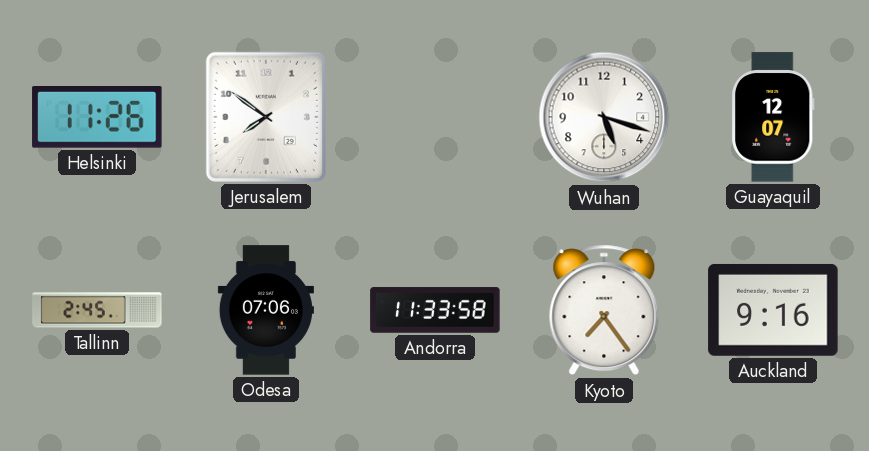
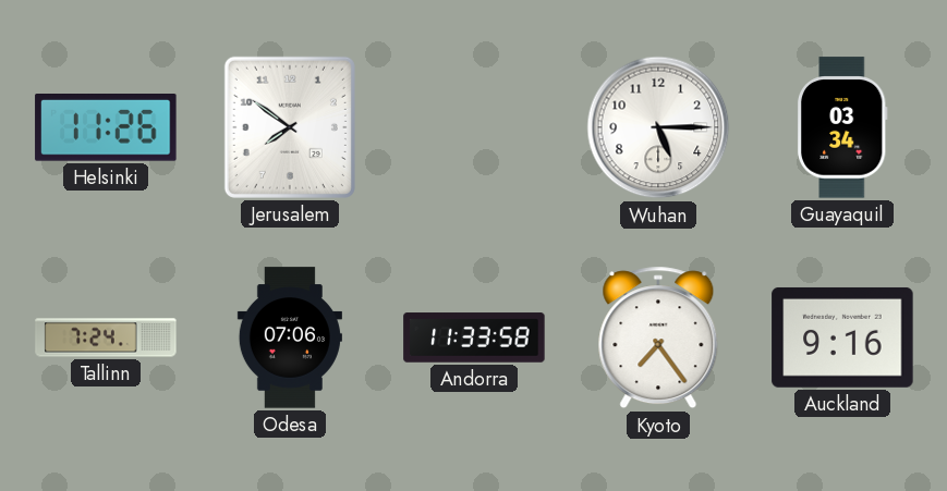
Wuhan: 5:18 -> 5:15 (658, 127)
Guayaquil: 12:07 -> 03:34 (842, 127)
Tallinn: 2:45 -> 7:24 (106, 337)
